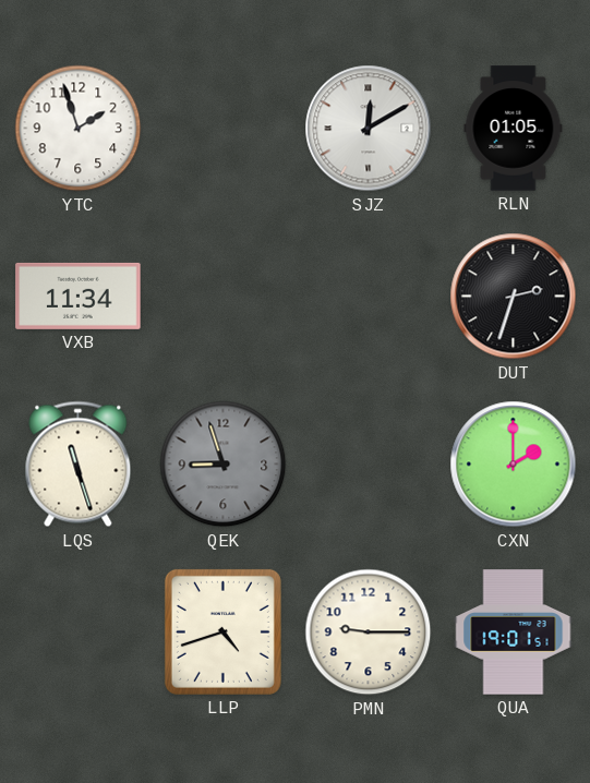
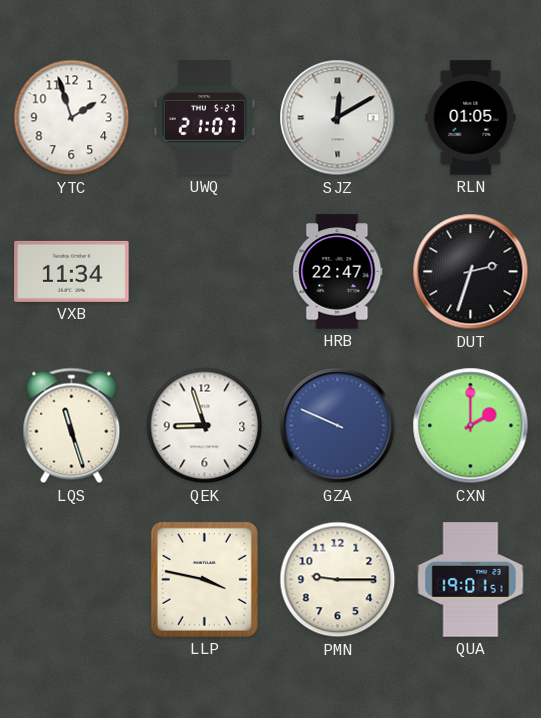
UWQ: none -> 21:07 (205, 118)
HRB: none -> 22:47 (338, 272)
QEK dial: grey -> white (205, 426)
GZA: none -> 9:49 (338, 426)
LLP: 4:42 -> 3:47 (204, 579)
